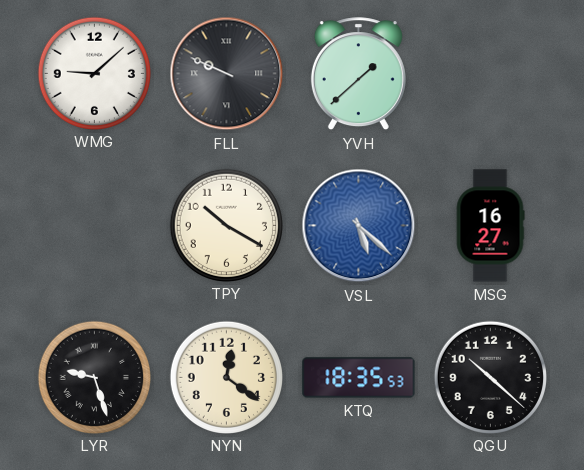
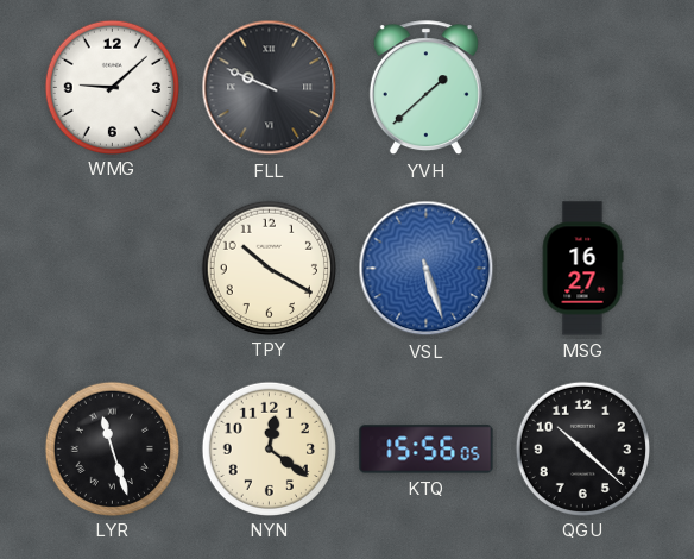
VSL: 5:22 -> 5:27 (427, 269)
LYR: 9:27 -> 11:27 (112, 448)
KTQ: 18:35 -> 15:56 (427, 450)
